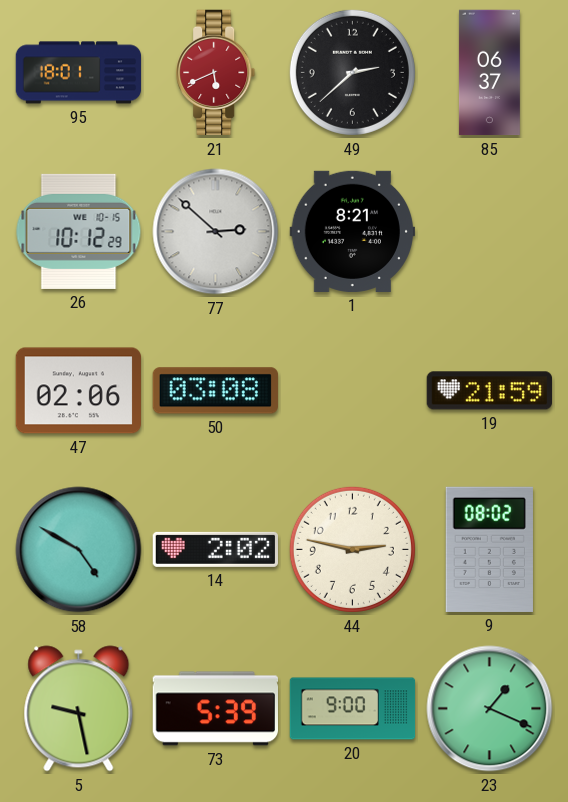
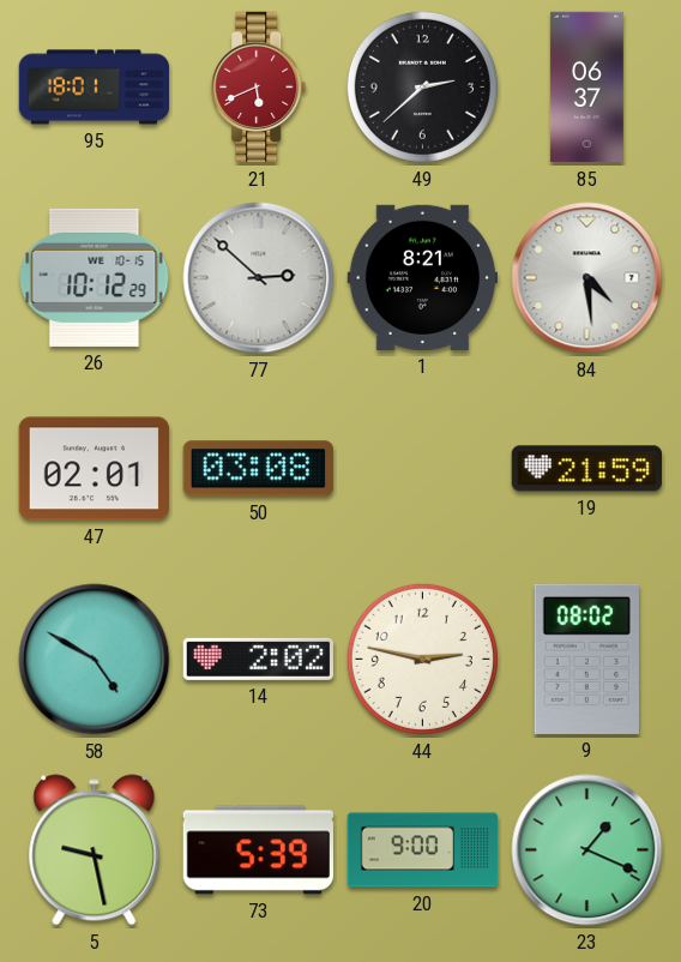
84: none -> 4:29 (587, 278)
47: 02:06 -> 02:01 (94, 469)
